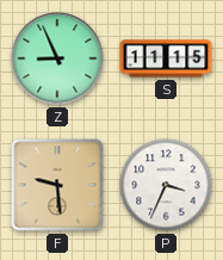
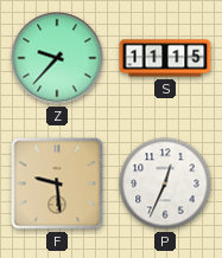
Z: 8:56 -> 9:37 (57, 58)
P: 3:34 -> 12:34 (165, 183)
